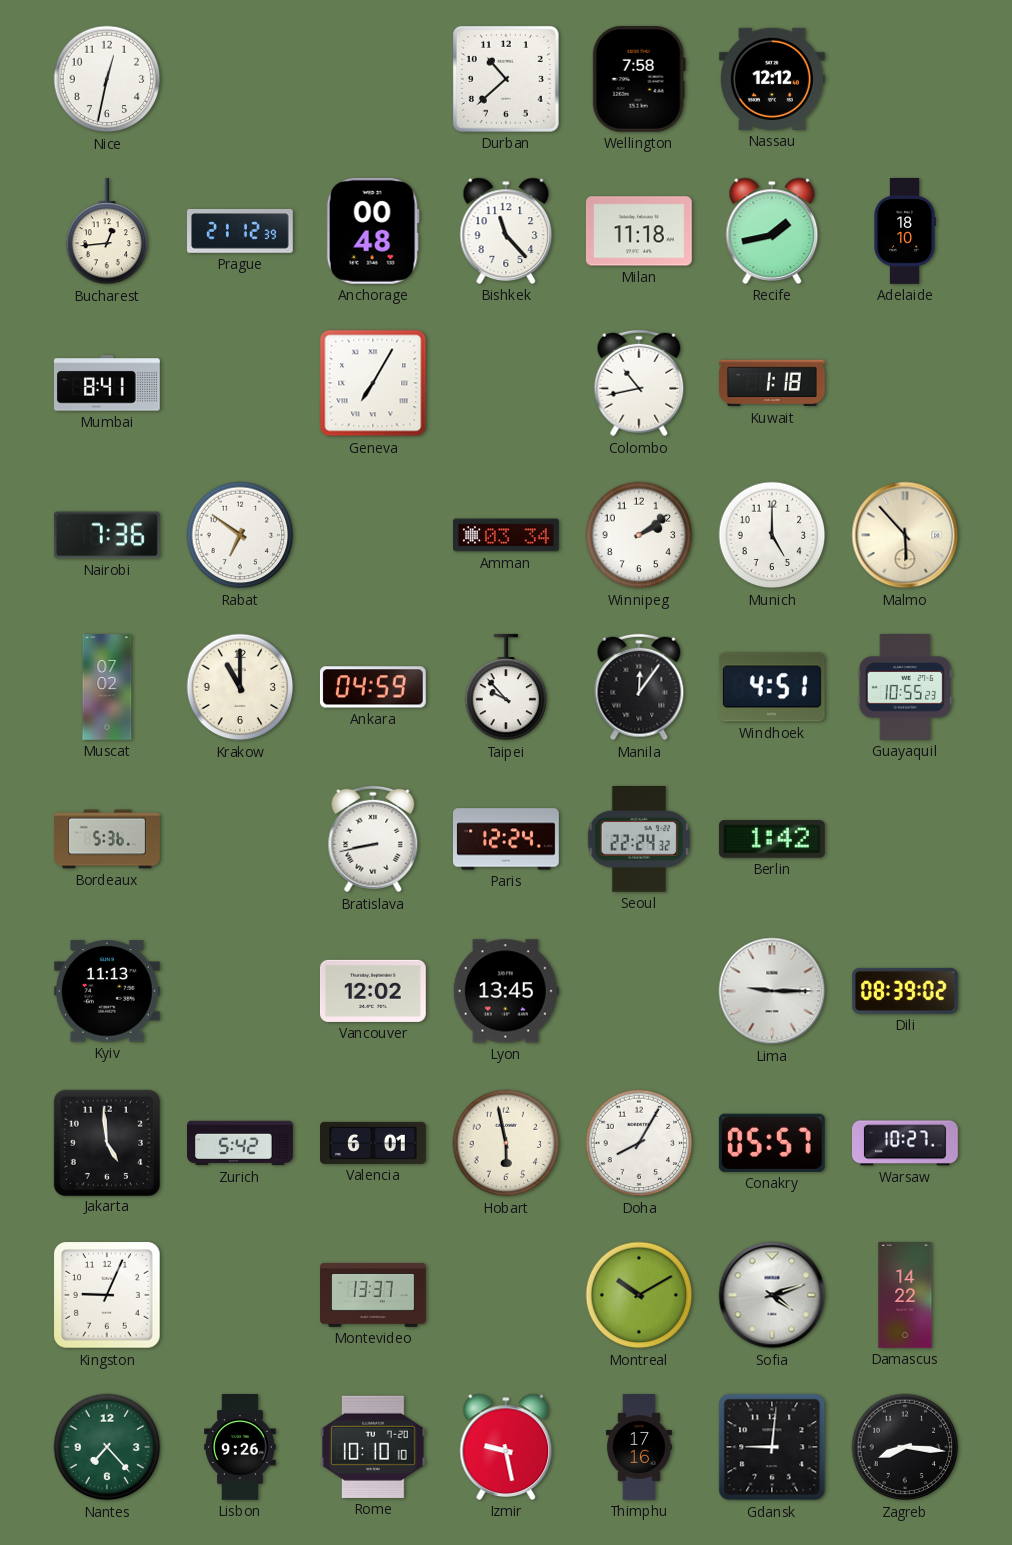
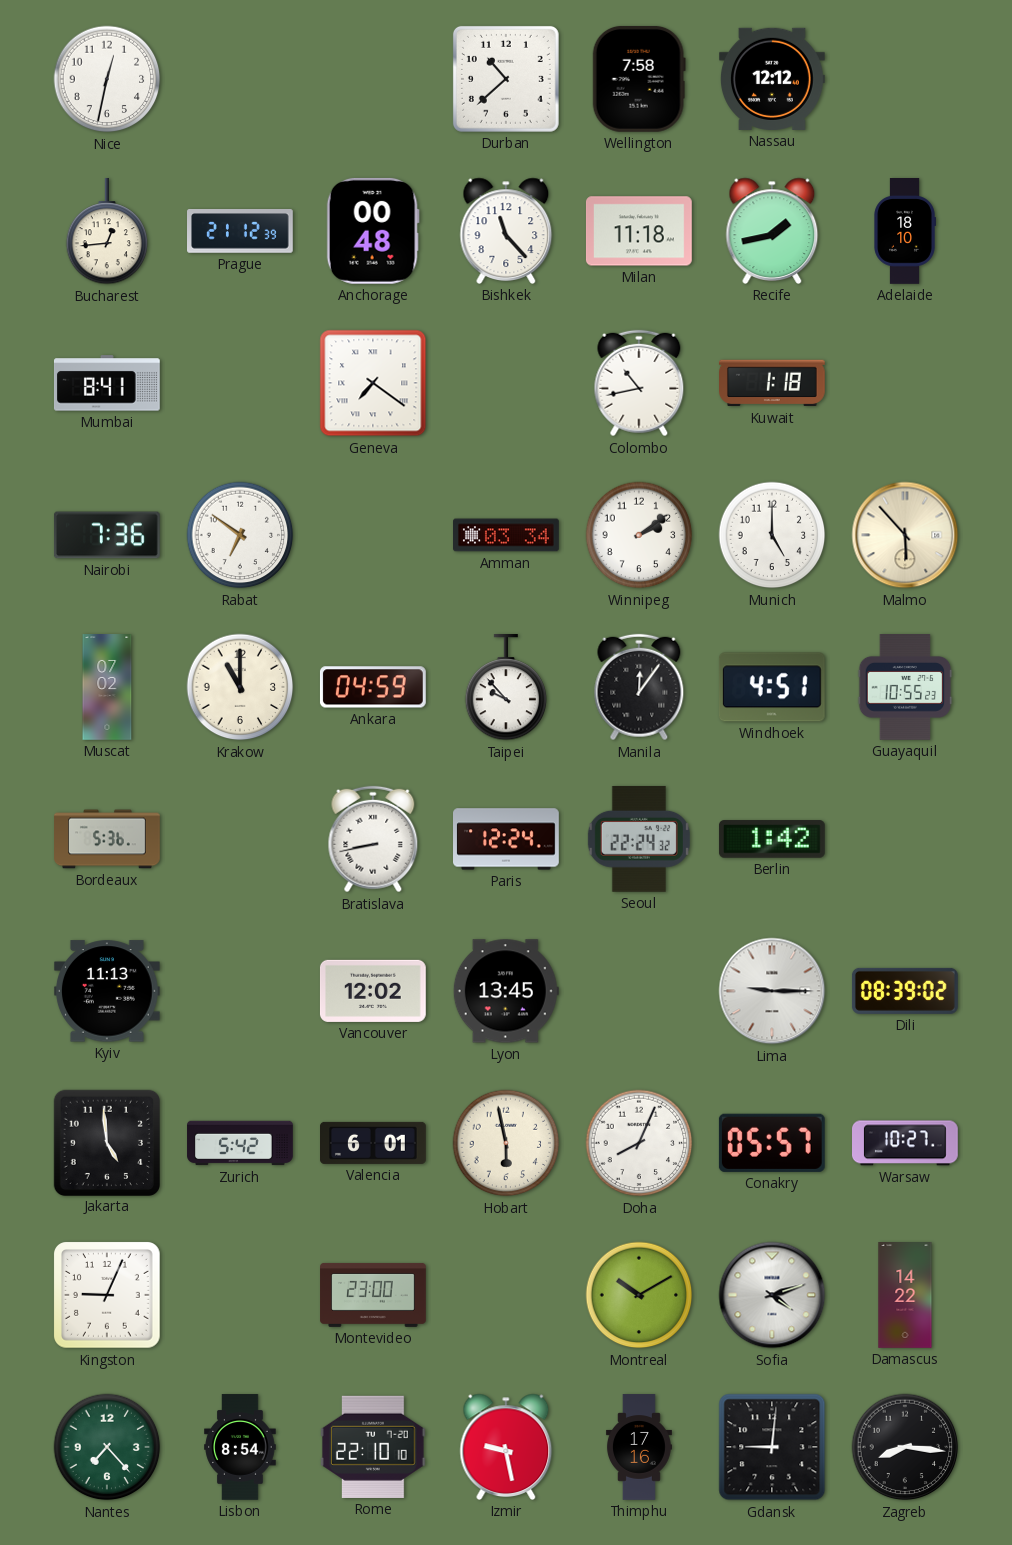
Geneva: 7:05 -> 7:21 (373, 383)
Doha: 8:05 -> 8:04 (639, 1143)
Montevideo: 13:37 -> 23:00 (373, 1295)
Lisbon: 9:26 -> 8:54 (240, 1447)
Rome: 10:10 -> 22:10 (373, 1447)
